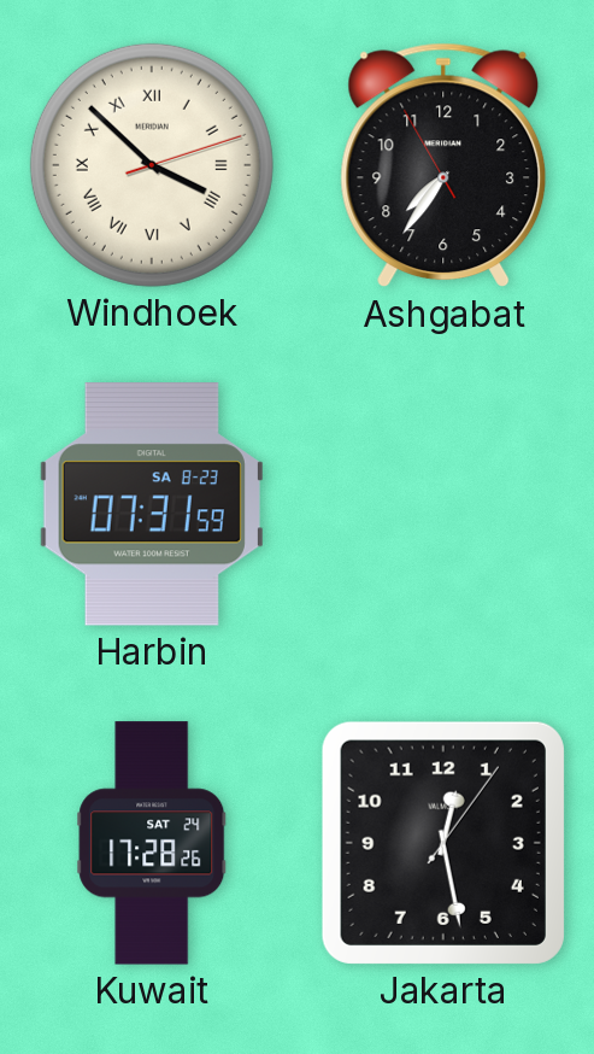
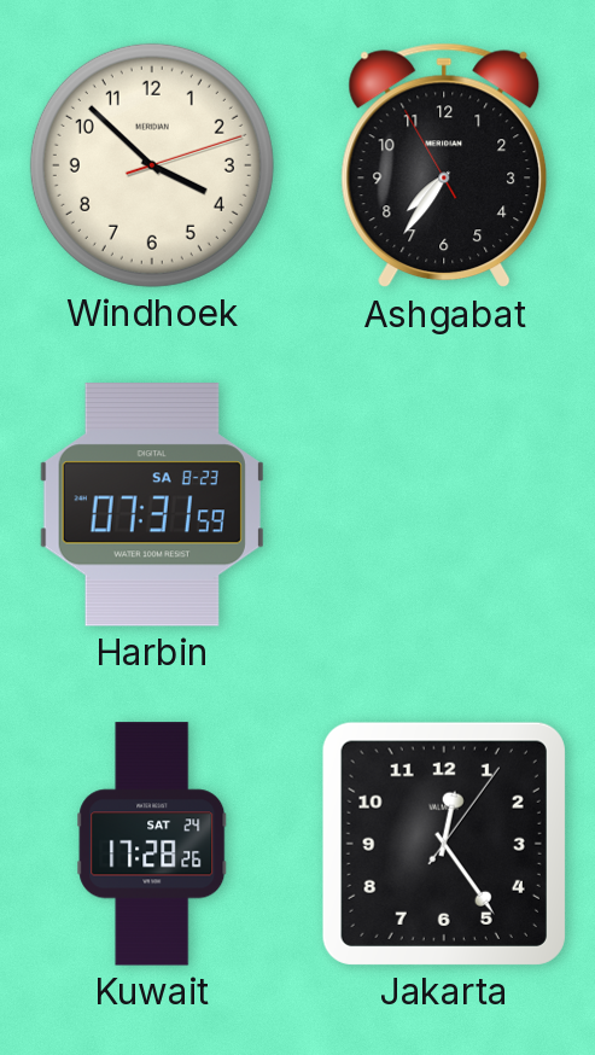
Windhoek numerals: Roman -> Arabic (152, 165)
Jakarta: 12:28 -> 12:24 (444, 844)
